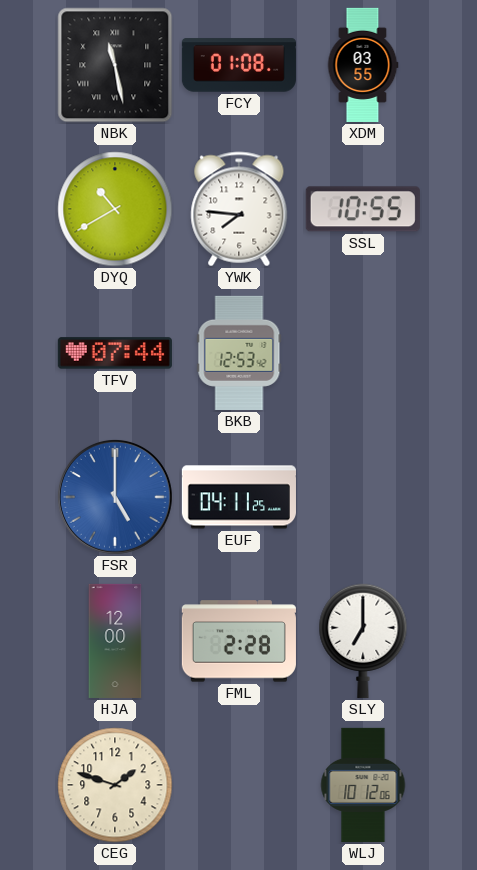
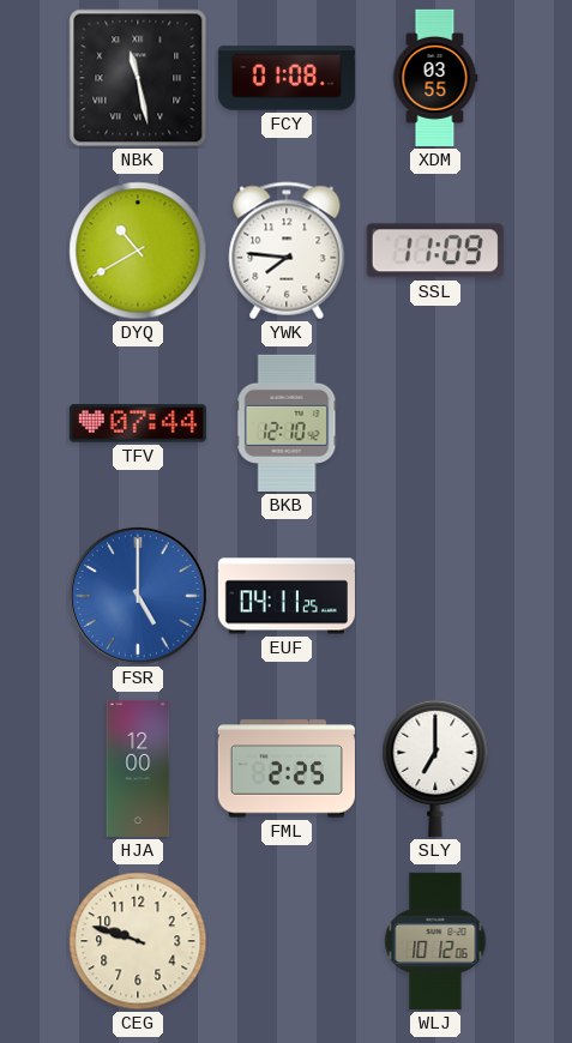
SSL: 10:55 -> 11:09 (435, 251)
BKB: 12:53 -> 12:10 (287, 423)
FML: 2:28 -> 2:25 (287, 768)
CEG: 1:48 -> 9:48 (138, 941)
